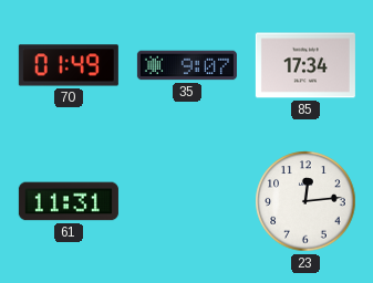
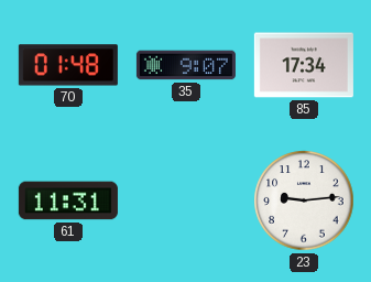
70: 01:49 -> 01:48 (68, 65)
23: 12:14 -> 9:14 (304, 200)
